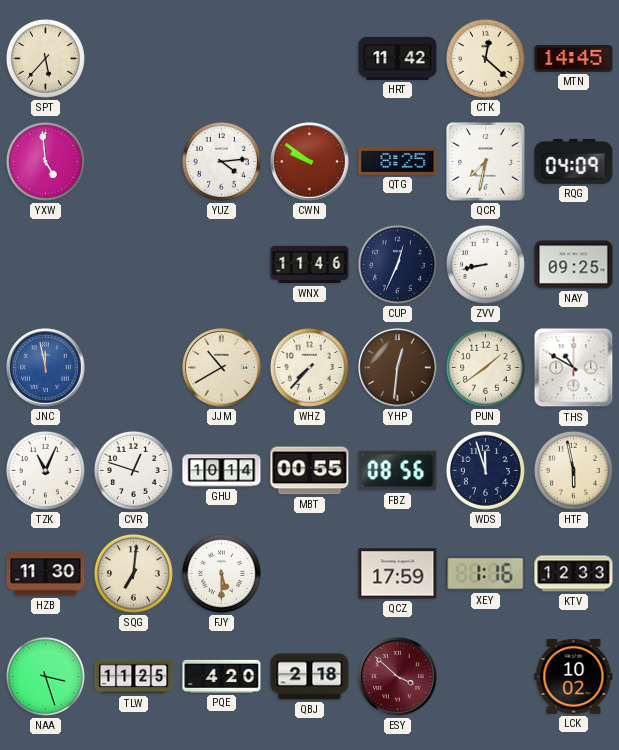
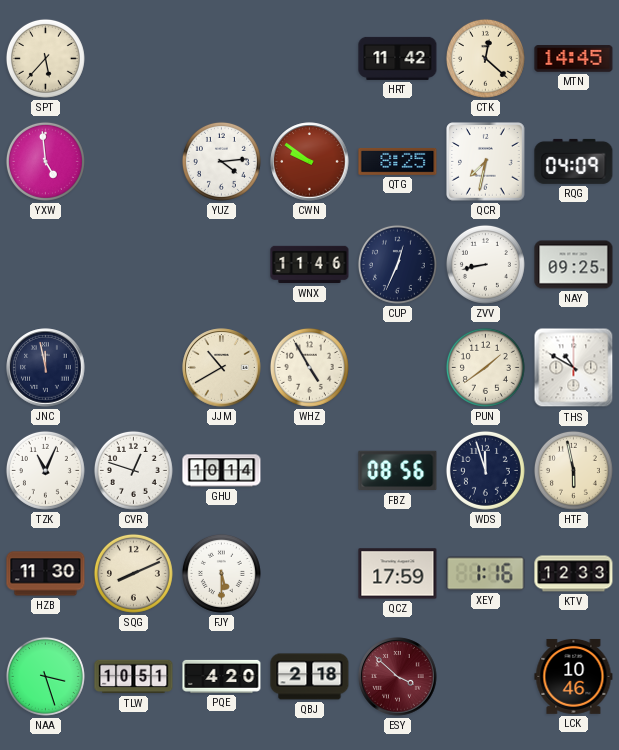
JNC dial: blue -> navy (46, 368)
WHZ: 7:37 -> 4:55 (309, 367)
YHP: 12:31 -> none (398, 368)
MBT: 00:55 -> none (310, 471)
SQG: 7:01 -> 8:11 (133, 573)
TLW: 11:25 -> 10:51 (134, 677)
LCK: 10:02 -> 10:46 (574, 676)
